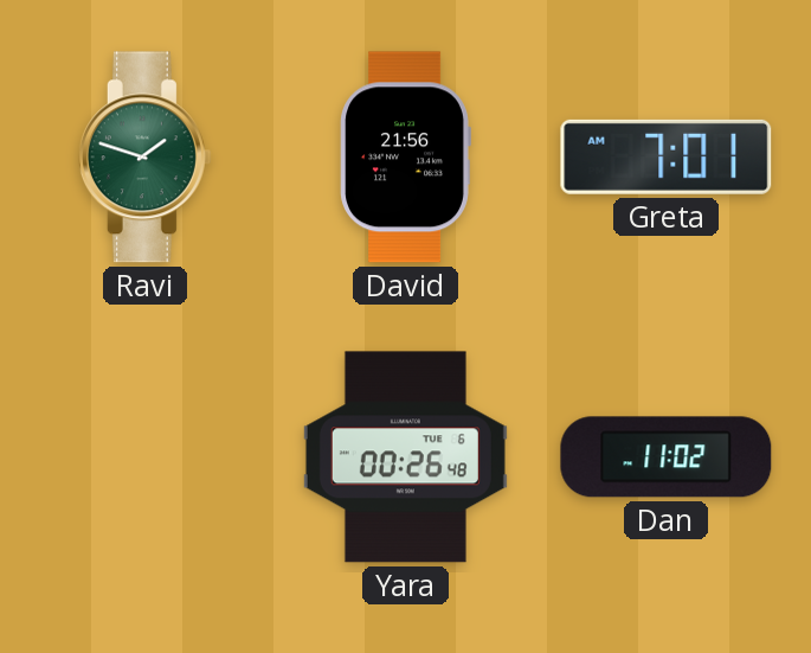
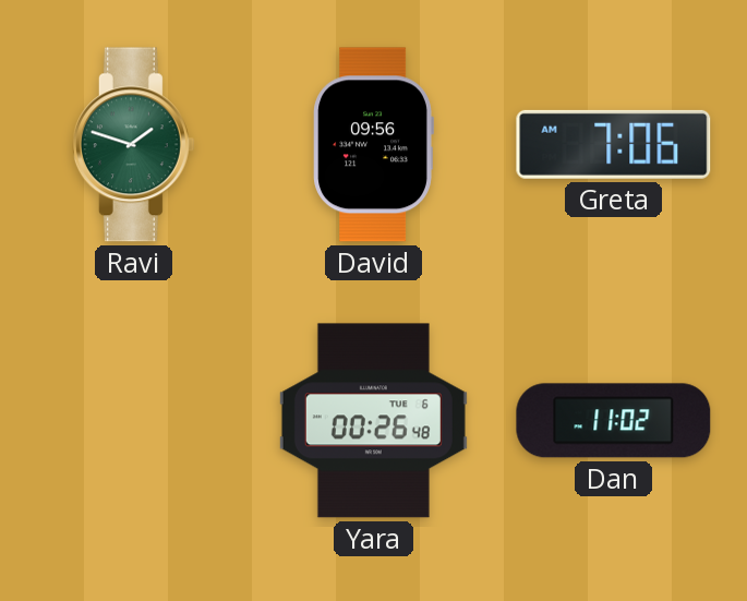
David: 21:56 -> 09:56 (373, 145)
Greta: 7:01 -> 7:06 (614, 144)
